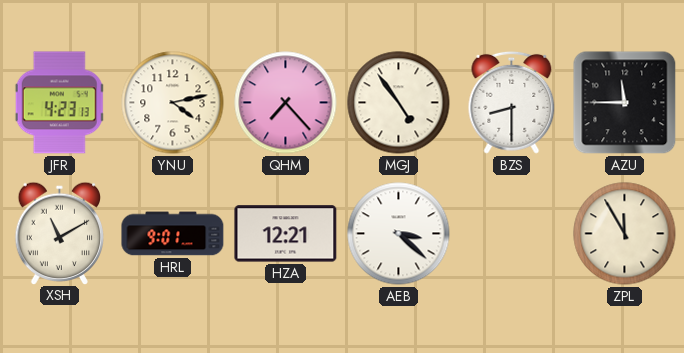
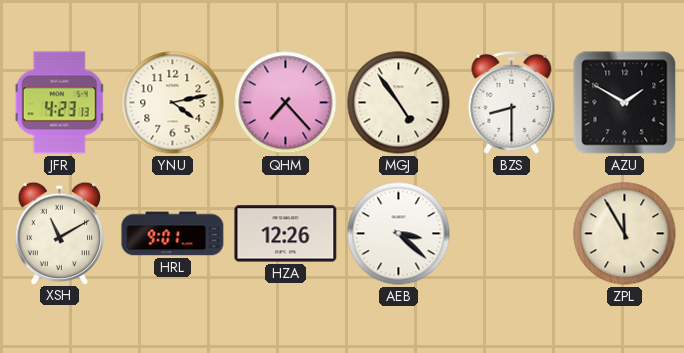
AZU: 11:45 -> 1:50 (625, 103)
HZA: 12:21 -> 12:26 (286, 234)
